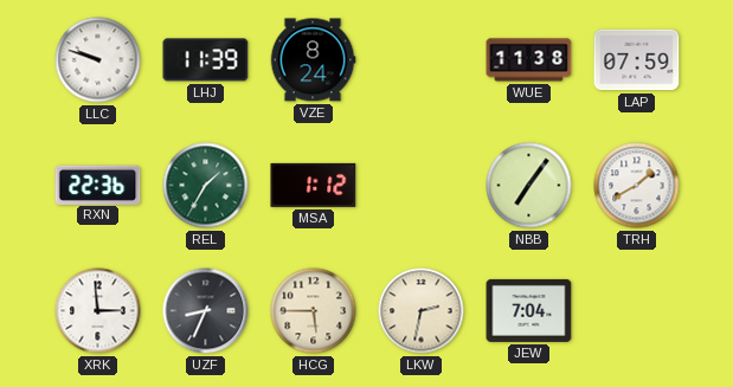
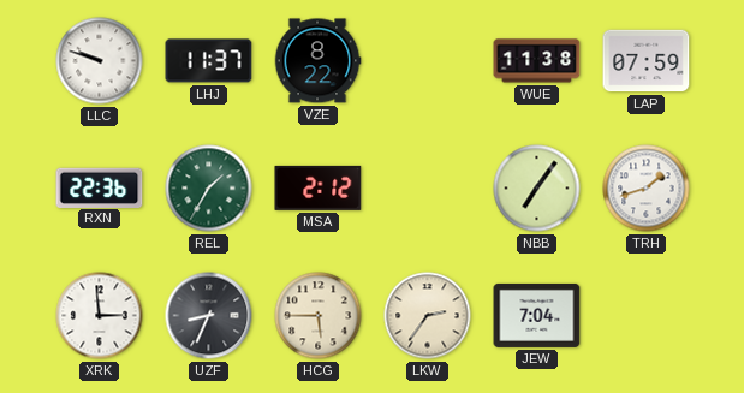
LHJ: 11:39 -> 11:37 (209, 61)
VZE: 8:24 -> 8:22 (317, 61)
MSA: 1:12 -> 2:12 (319, 187)
TRH: 1:40 -> 1:42 (647, 189)
LKW: 2:32 -> 2:36 (428, 316)
